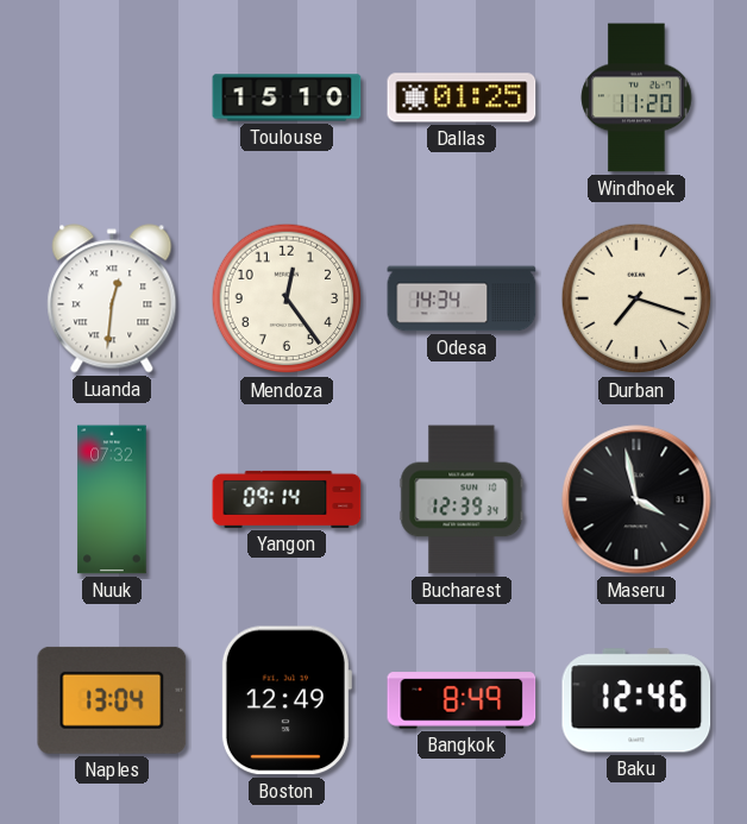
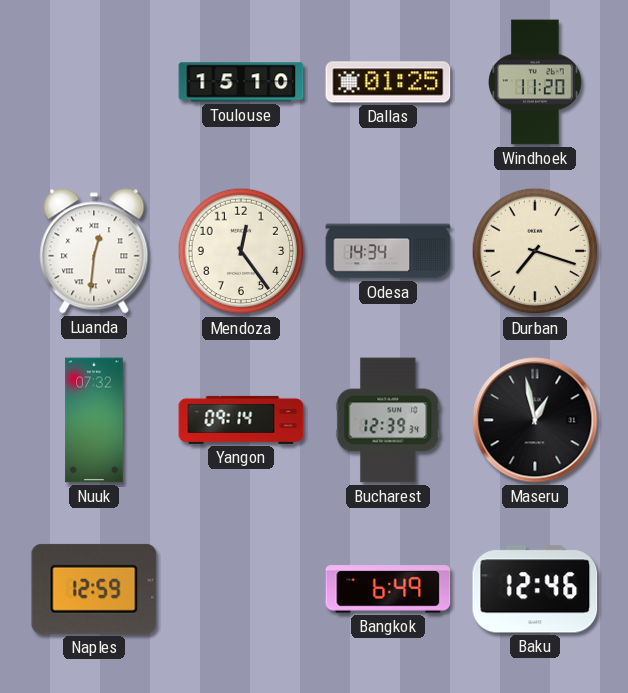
Maseru: 3:58 -> 12:58 (535, 420)
Naples: 13:04 -> 12:59 (94, 589)
Boston: 12:49 -> none (285, 700)
Bangkok: 8:49 -> 6:49 (388, 589)
